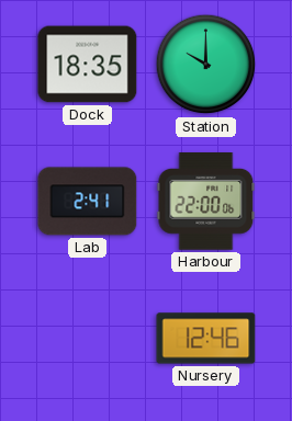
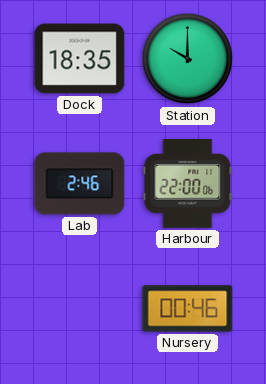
Lab: 2:41 -> 2:46 (80, 184)
Nursery: 12:46 -> 00:46 (188, 309)
